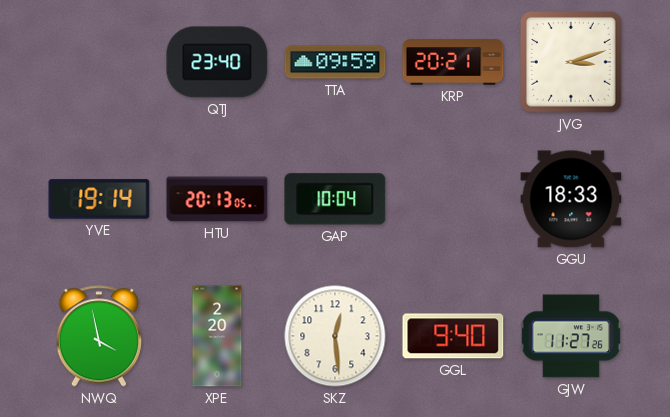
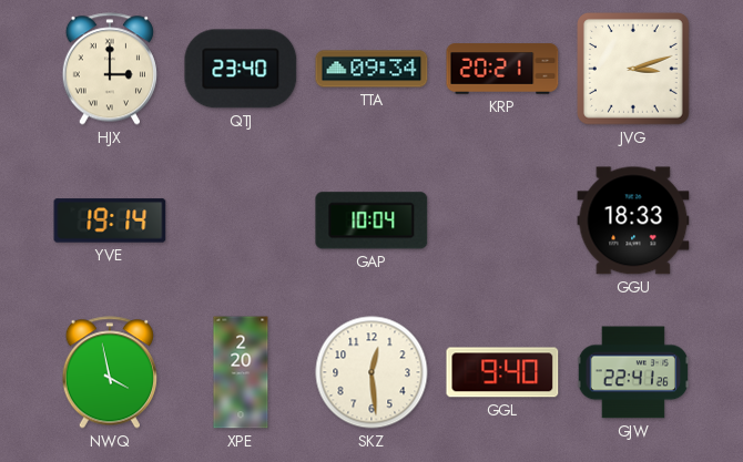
HJX: none -> 3:00 (110, 69)
TTA: 09:59 -> 09:34 (371, 69)
HTU: 20:13 -> none (217, 199)
GJW: 11:27 -> 22:41 (632, 372)
